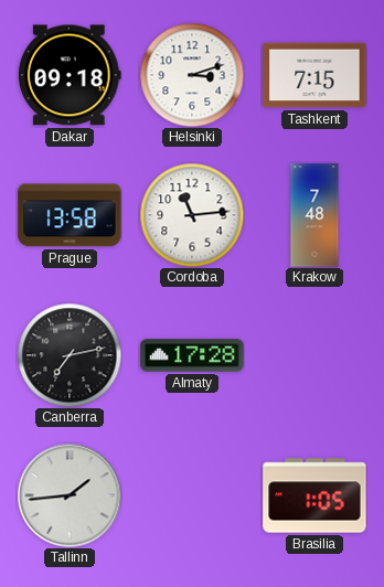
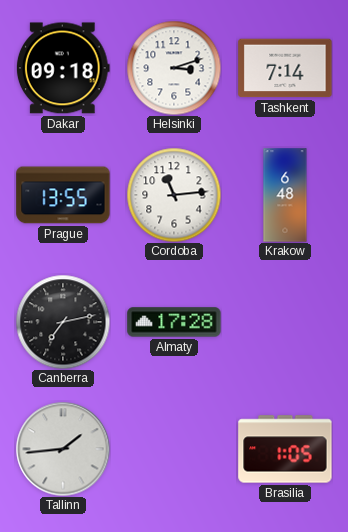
Tashkent: 7:15 -> 7:14 (285, 68)
Prague: 13:58 -> 13:55 (63, 195)
Krakow: 7:48 -> 6:48 (285, 195)
